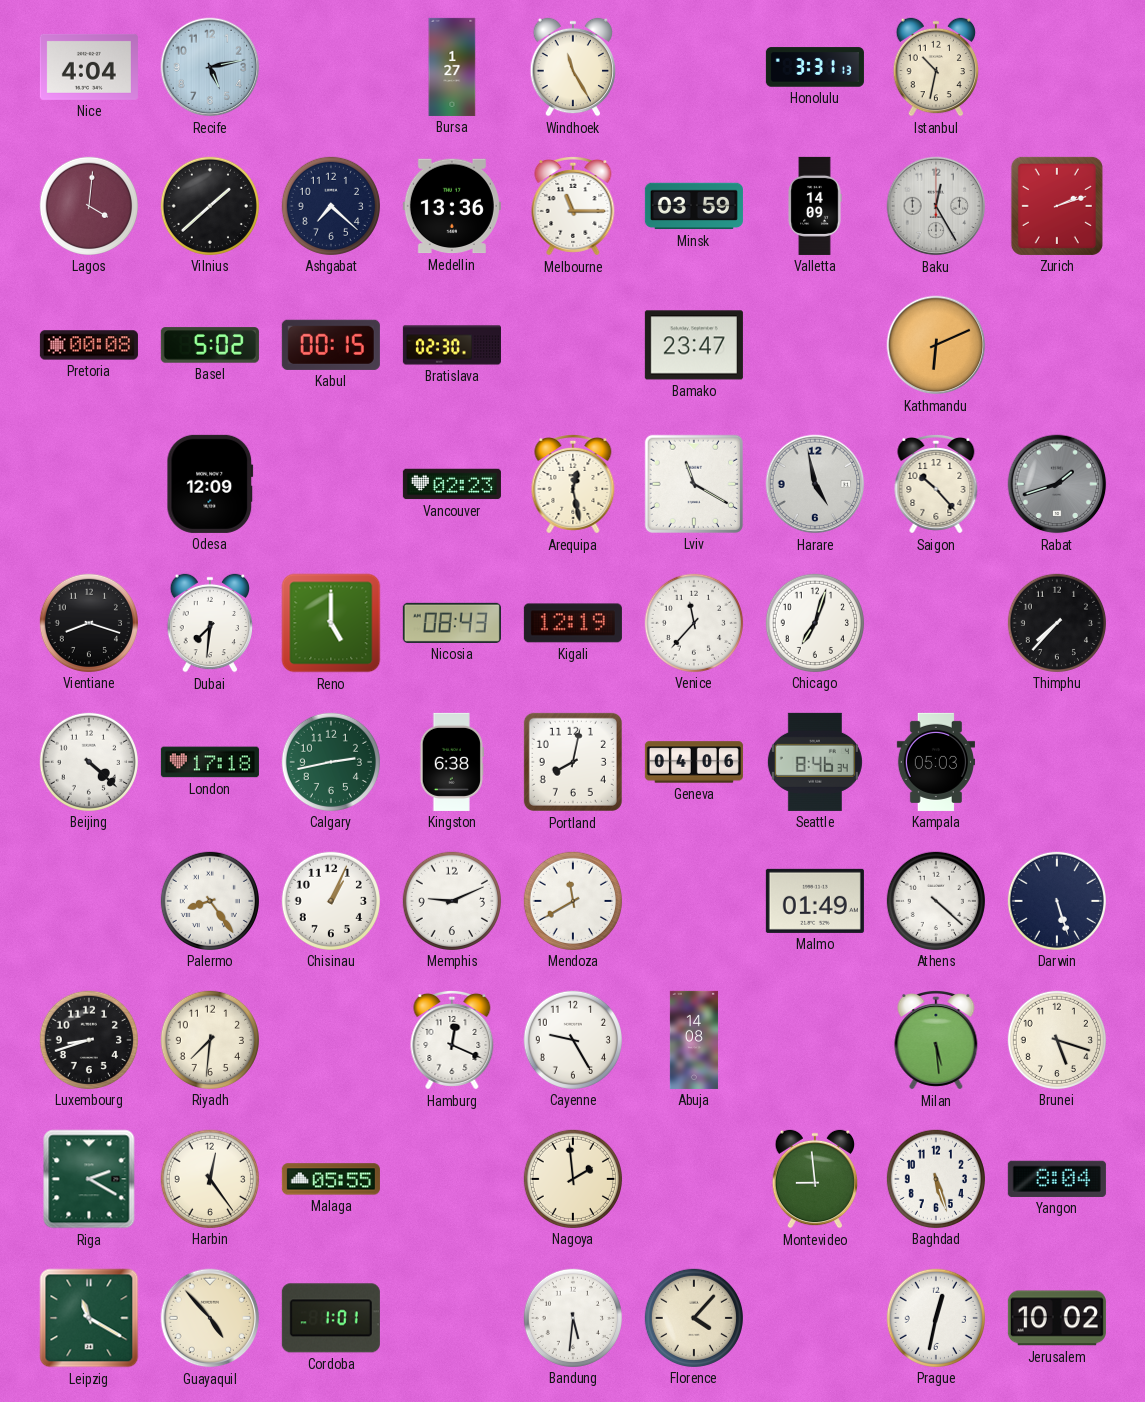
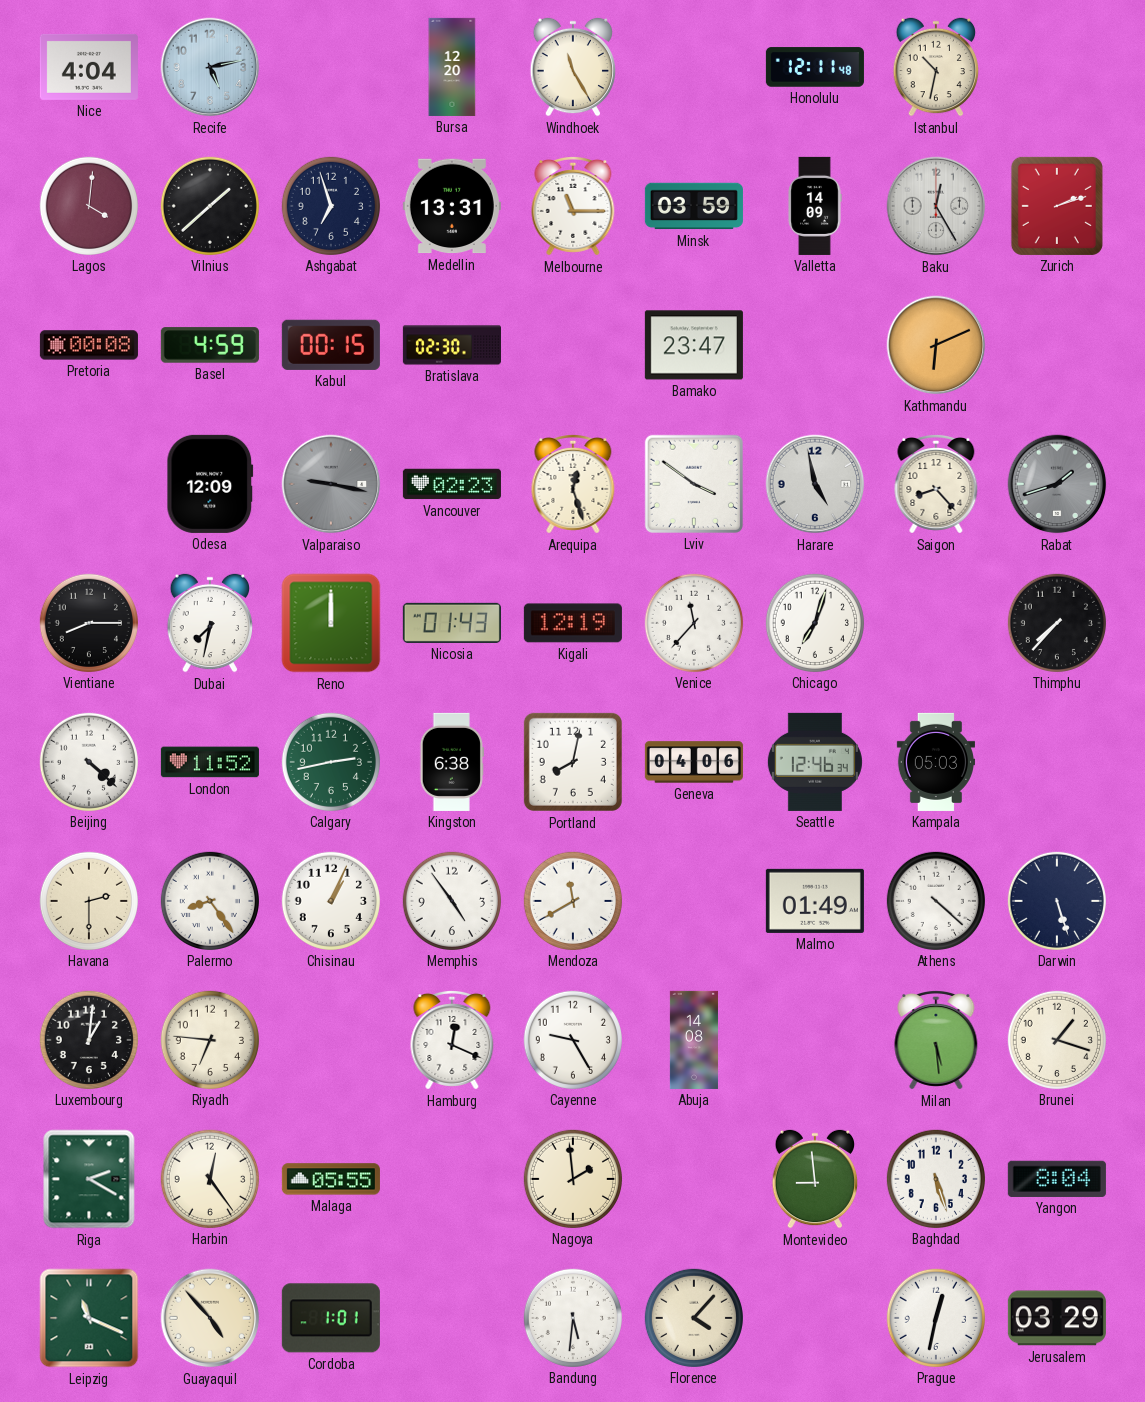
Bursa: 1:27 -> 12:20 (452, 67)
Honolulu: 3:31 -> 12:11 (815, 67)
Ashgabat: 7:22 -> 6:57 (331, 206)
Medellin: 13:36 -> 13:31 (452, 206)
Basel: 5:02 -> 4:59 (210, 345)
Valparaiso: none -> 9:17 (331, 484)
Arequipa: 12:28 -> 12:27 (573, 484)
Lviv: 11:20 -> 3:51 (694, 484)
Saigon: 10:23 -> 8:23 (936, 484)
Vientiane: 8:18 -> 8:15 (89, 623)
Dubai: 7:31 -> 7:32 (210, 623)
Reno: 5:00 -> 12:00 (331, 623)
Nicosia: 08:43 -> 01:43 (452, 623)
London: 17:18 -> 11:52 (210, 762)
Seattle: 8:46 -> 12:46 (815, 762)
Havana: none -> 2:30 (89, 901)
Memphis: 9:11 -> 4:54 (452, 901)
Luxembourg: 8:42 -> 1:01 (89, 1040)
Riyadh: 7:31 -> 6:46 (210, 1040)
Brunei: 5:18 -> 1:18 (1057, 1040)
Leipzig: 11:20 -> 11:19 (89, 1318)
Jerusalem: 10:02 -> 03:29 (1057, 1318)
